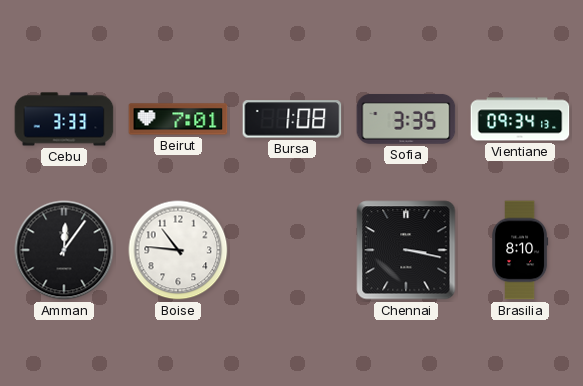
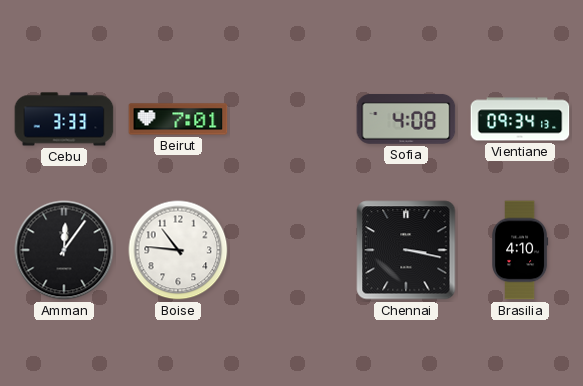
Bursa: 1:08 -> none (292, 119)
Sofia: 3:35 -> 4:08 (406, 119)
Brasilia: 8:10 -> 4:10 (521, 250)
